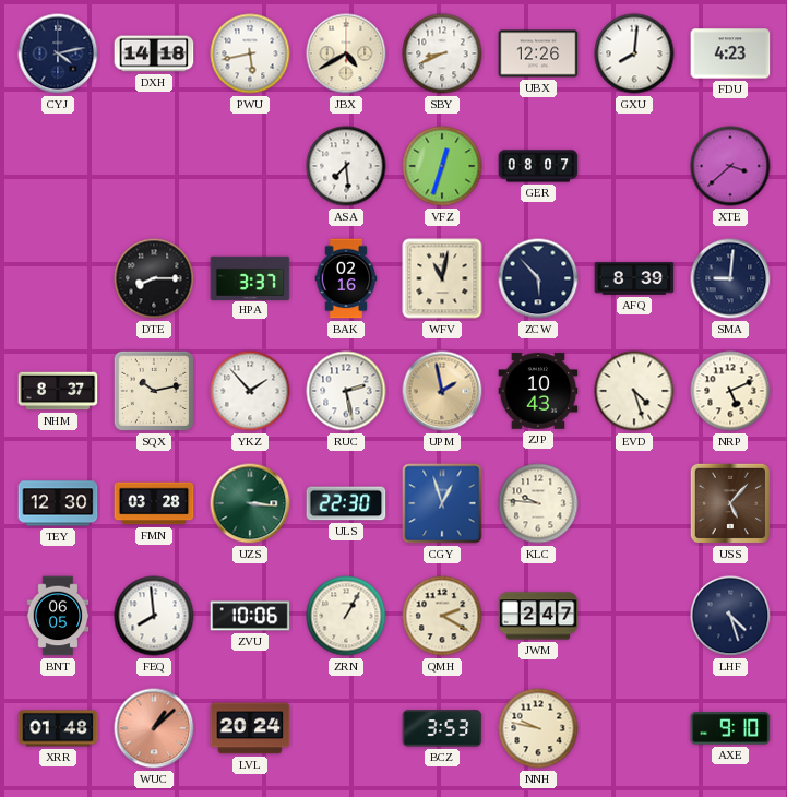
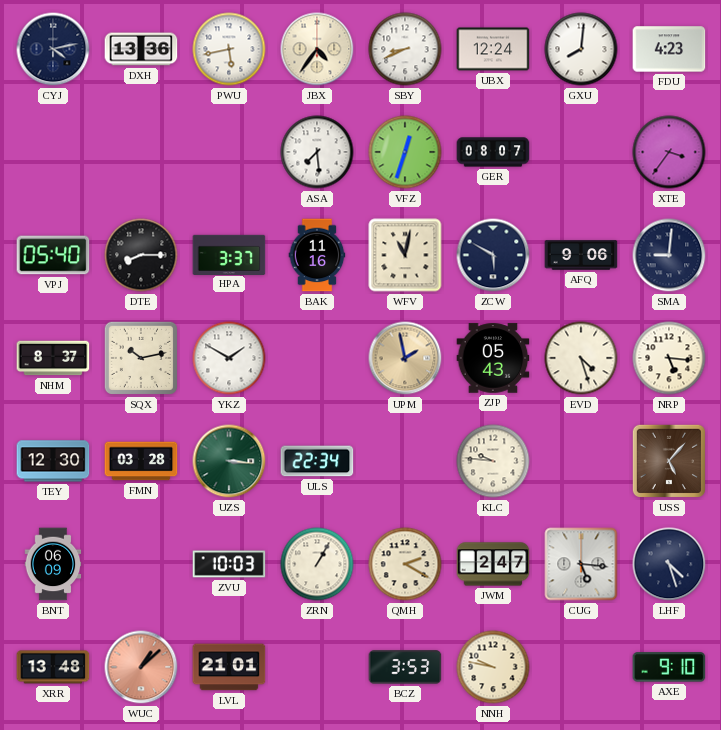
DXH: 14:18 -> 13:36 (141, 49)
JBX: 4:40 -> 4:36 (317, 49)
UBX: 12:26 -> 12:24 (493, 49)
XTE: 3:38 -> 3:36 (669, 152)
VPJ: none -> 05:40 (53, 255)
BAK: 02:16 -> 11:16 (317, 255)
ZCW: 5:53 -> 5:50 (493, 255)
AFQ: 8:39 -> 9:06 (581, 255)
YKZ: 1:53 -> 1:50 (229, 358)
RUC: 2:28 -> none (346, 391)
ZJP: 10:43 -> 05:43 (493, 358)
NRP: 5:11 -> 5:16 (669, 358)
ULS: 22:30 -> 22:34 (317, 461)
CGY: 12:57 -> none (442, 503)
BNT: 06:05 -> 06:09 (53, 564)
FEQ: 7:59 -> none (154, 616)
ZVU: 10:06 -> 10:03 (229, 564)
CUG: none -> 5:16 (581, 564)
XRR: 01:48 -> 13:48 (53, 667)
LVL: 20:24 -> 21:01 (229, 667)
